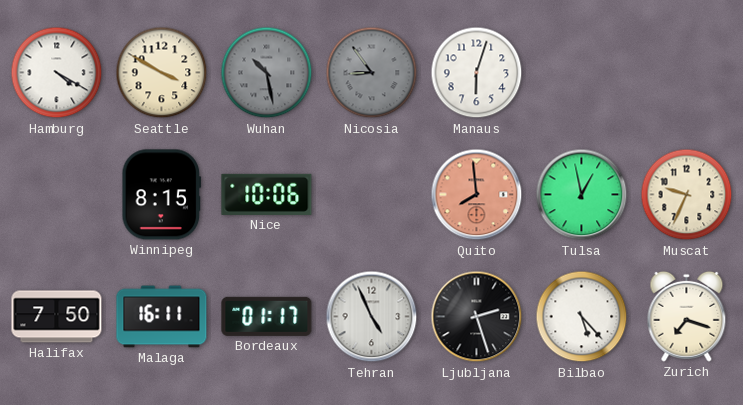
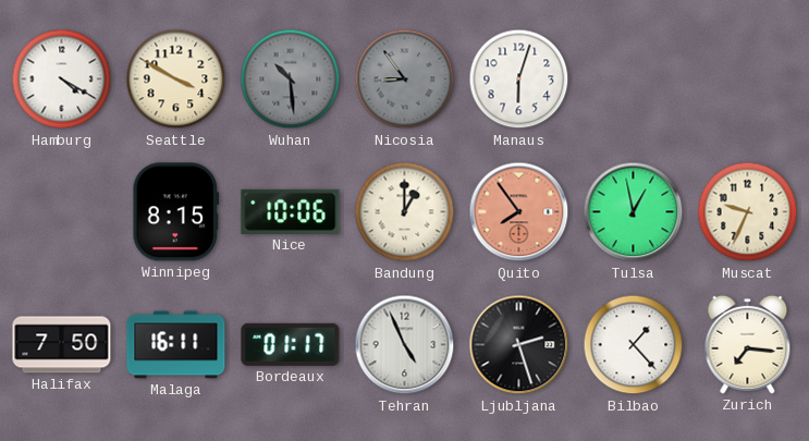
Wuhan: 10:28 -> 10:29 (291, 79)
Bandung: none -> 1:00 (405, 212)
Quito: 7:59 -> 7:54 (519, 212)
Bilbao: 5:23 -> 1:23 (634, 345)
Zurich: 7:18 -> 7:16 (748, 344)
